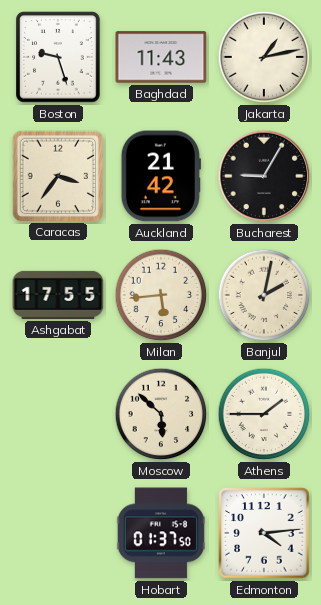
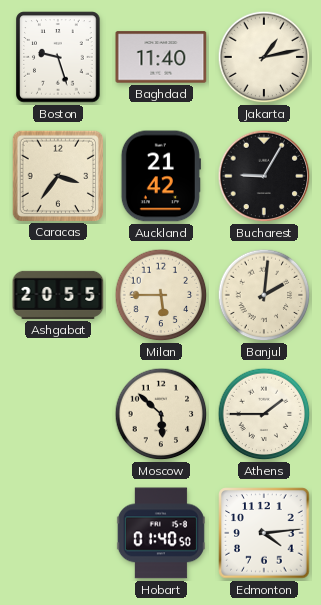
Baghdad: 11:43 -> 11:40 (161, 57)
Ashgabat: 17:55 -> 20:55 (58, 295)
Milan: 5:44 -> 5:45 (161, 295)
Banjul: 2:02 -> 2:01 (264, 295)
Hobart: 01:37 -> 01:40 (161, 533)
